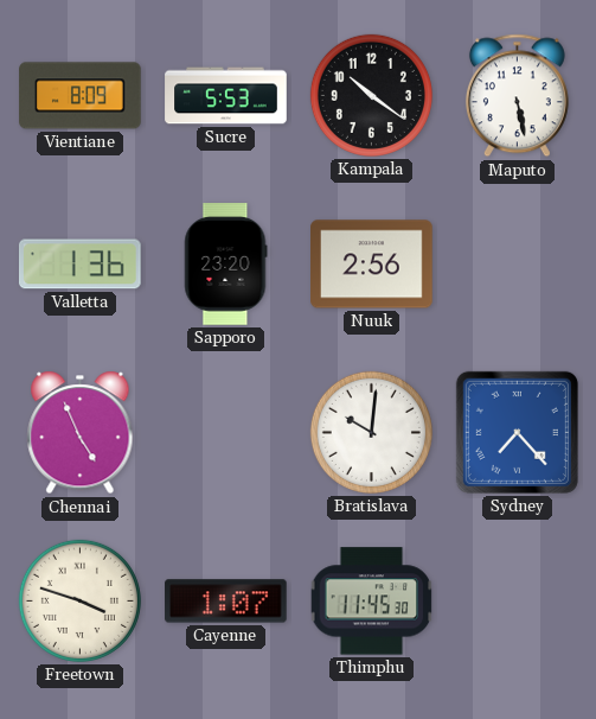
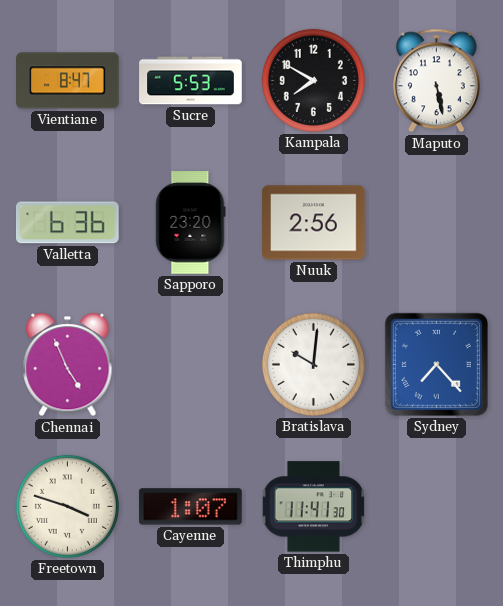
Vientiane: 8:09 -> 8:47 (68, 81)
Kampala: 10:21 -> 7:50 (313, 80)
Valletta: 1:36 -> 6:36 (68, 223)
Thimphu: 11:45 -> 11:41 (314, 507)
